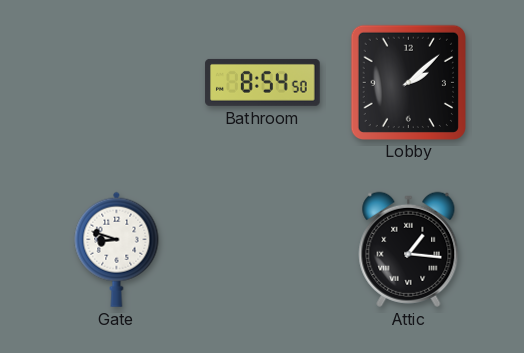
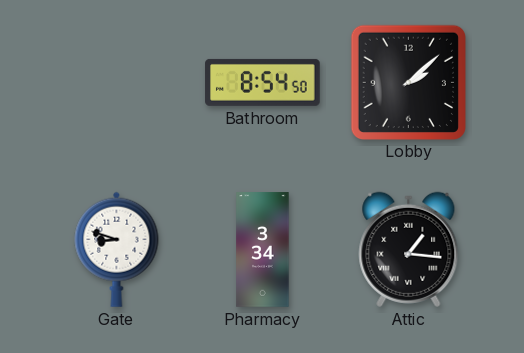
Pharmacy: none -> 3:34 (263, 250)
